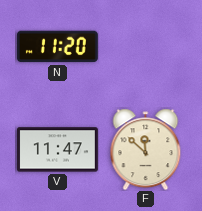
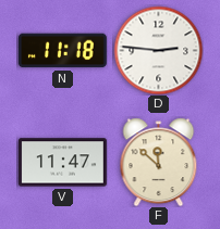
N: 11:20 -> 11:18 (62, 51)
D: none -> 2:46 (158, 50)
